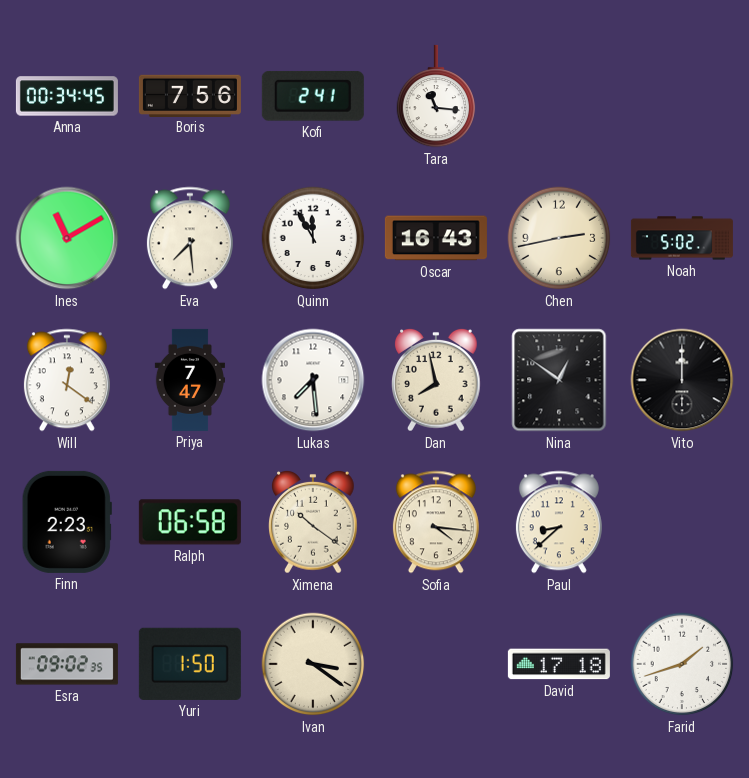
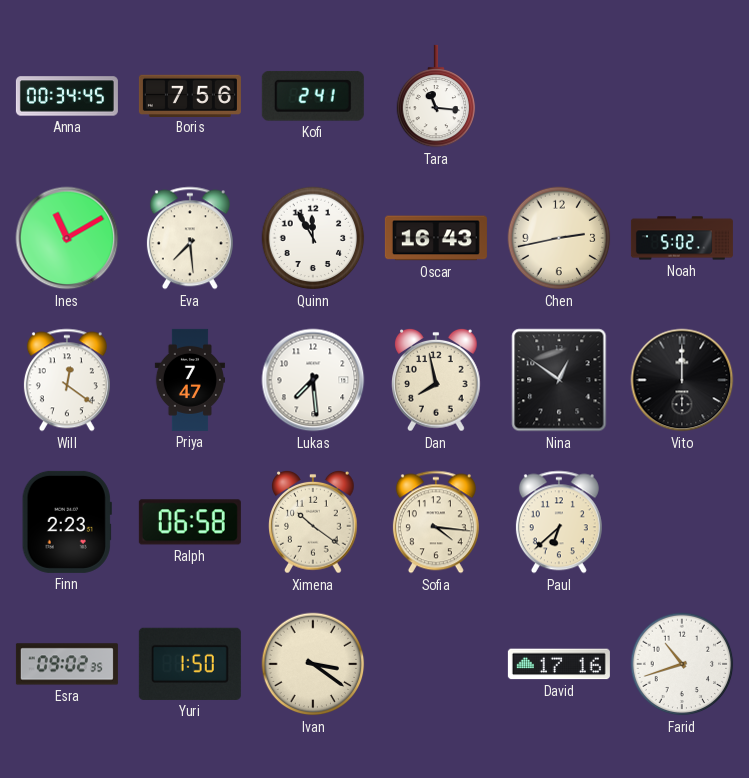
Paul: 8:38 -> 6:38 (559, 522)
David: 17:18 -> 17:16 (559, 664)
Farid: 1:42 -> 10:42 (682, 664)
